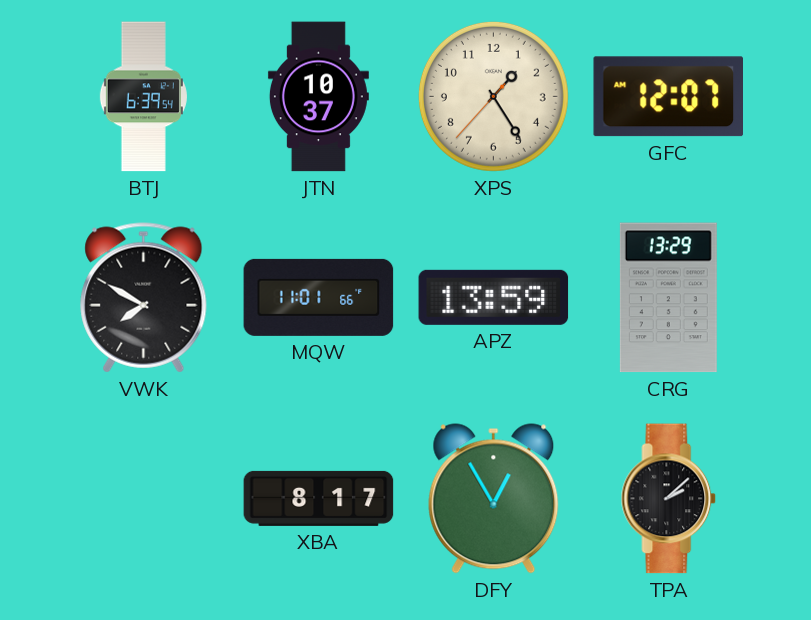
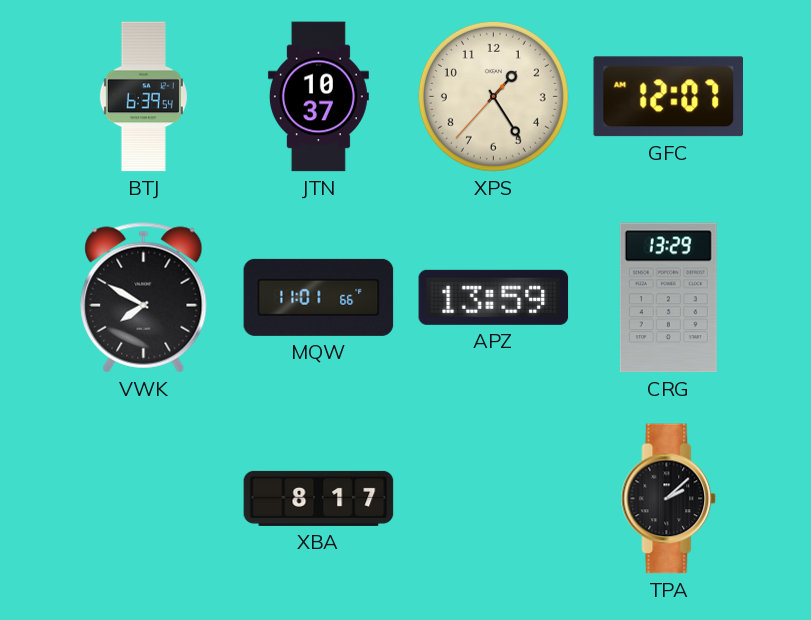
DFY: 12:55 -> none (494, 499)
